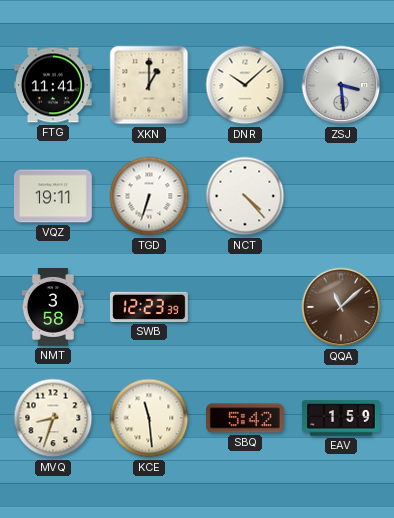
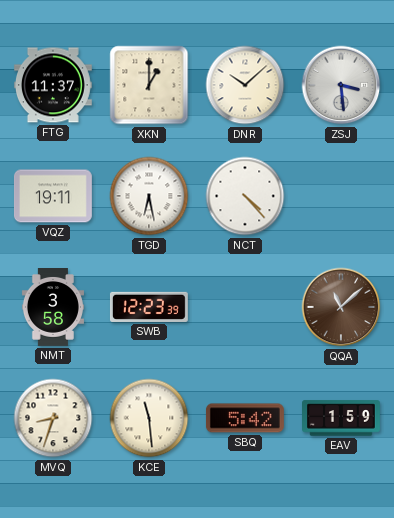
FTG: 11:41 -> 11:37 (53, 85)
TGD: 6:33 -> 6:28 (149, 196)
